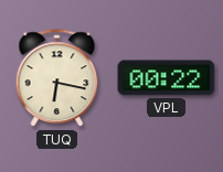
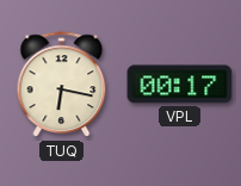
VPL: 00:22 -> 00:17 (180, 85)
